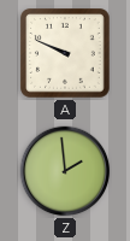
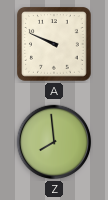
Z: 1:59 -> 7:59 (54, 142)
